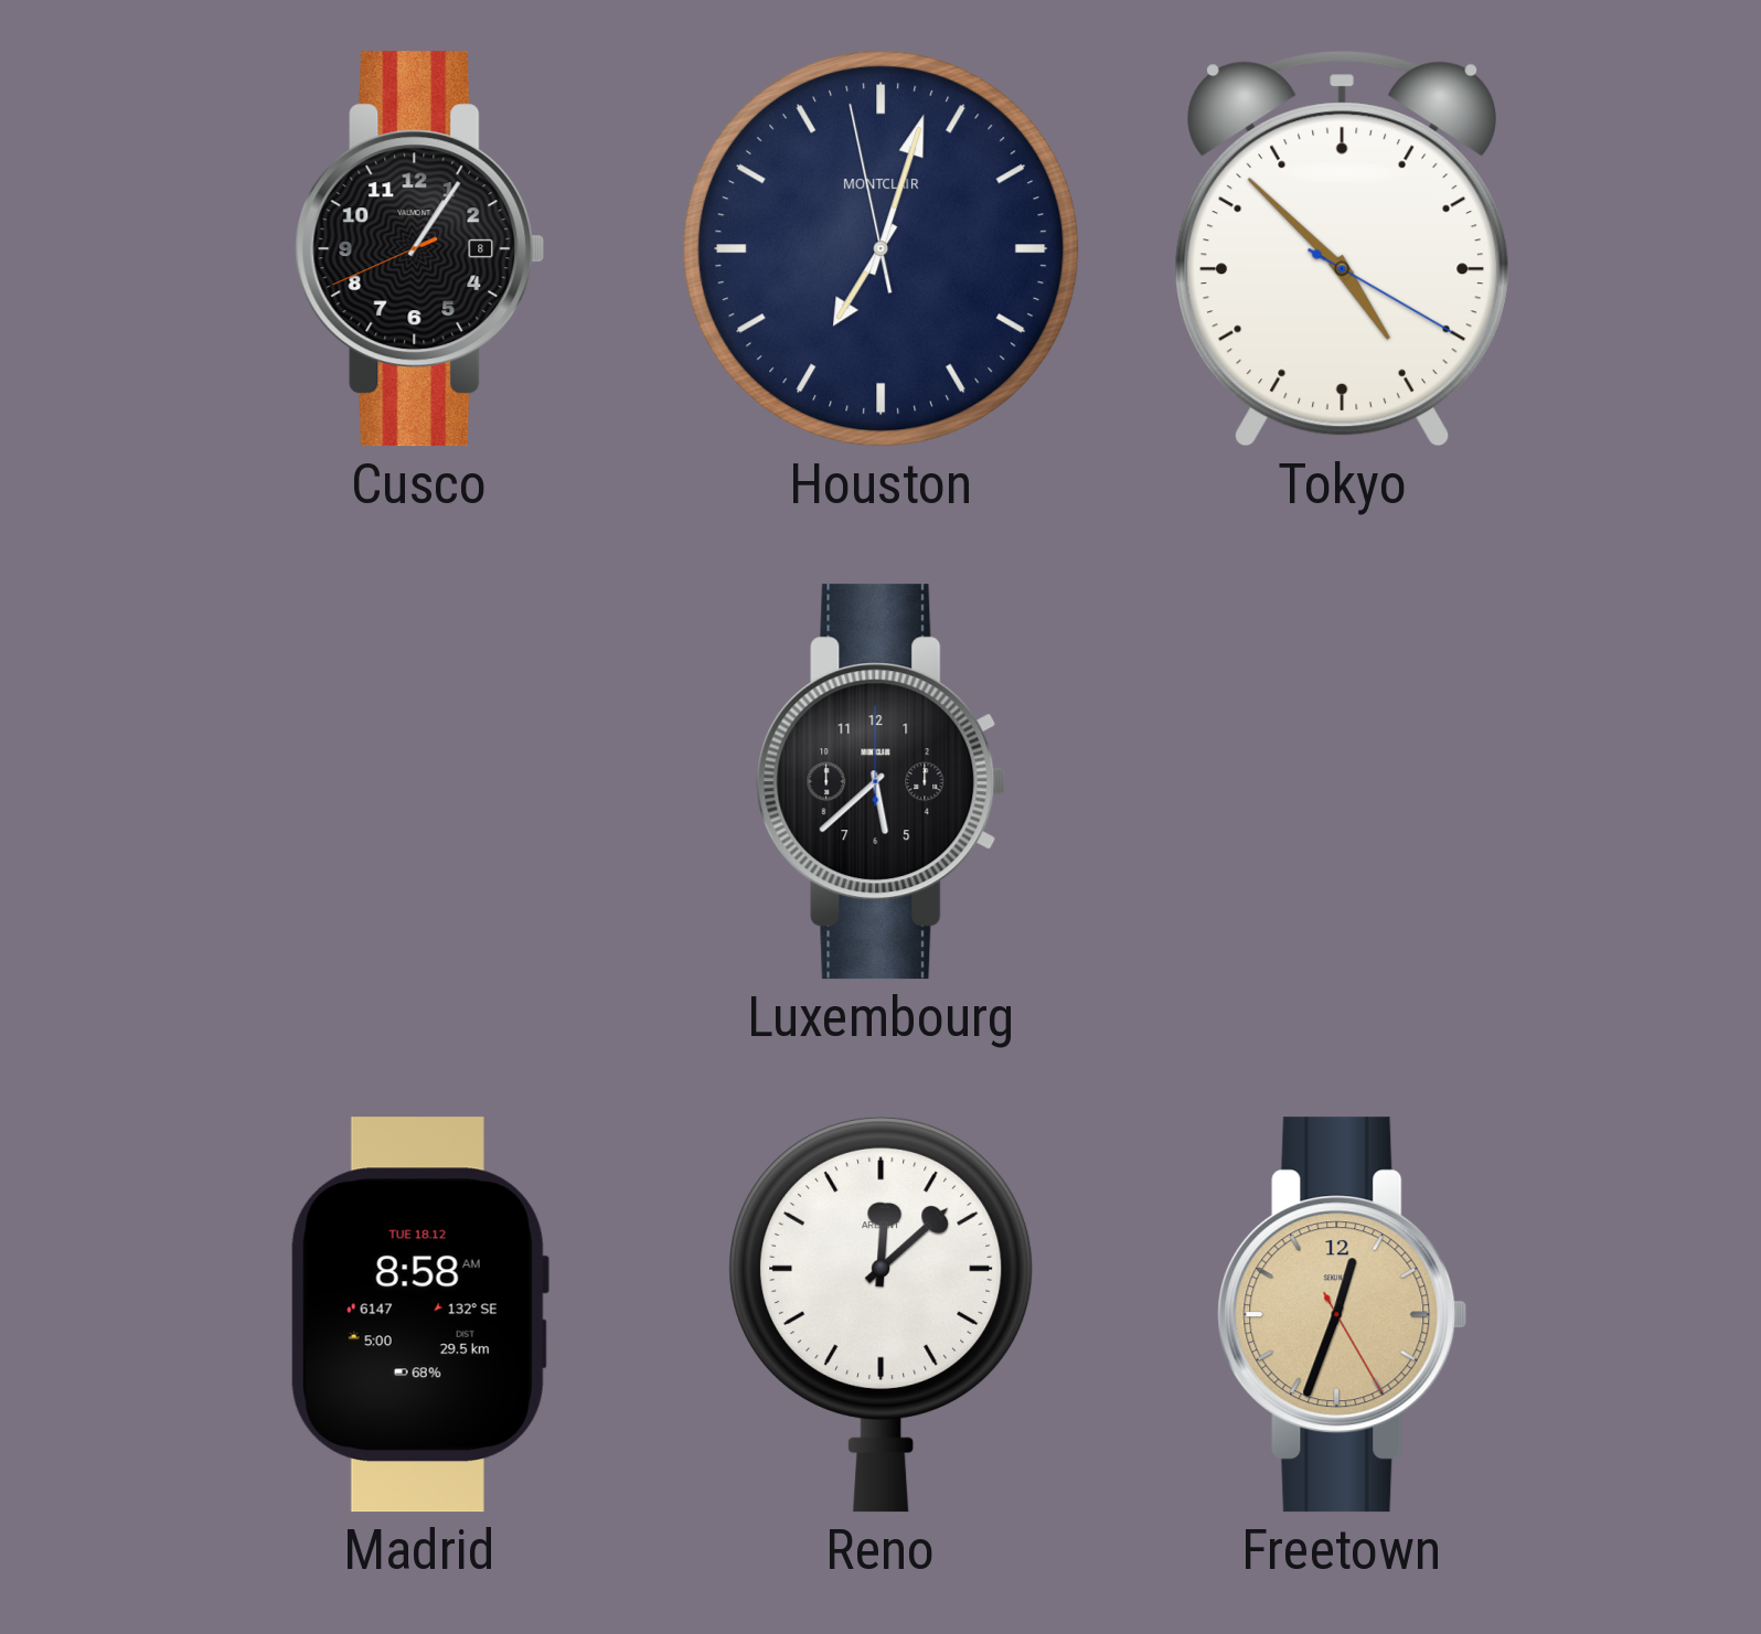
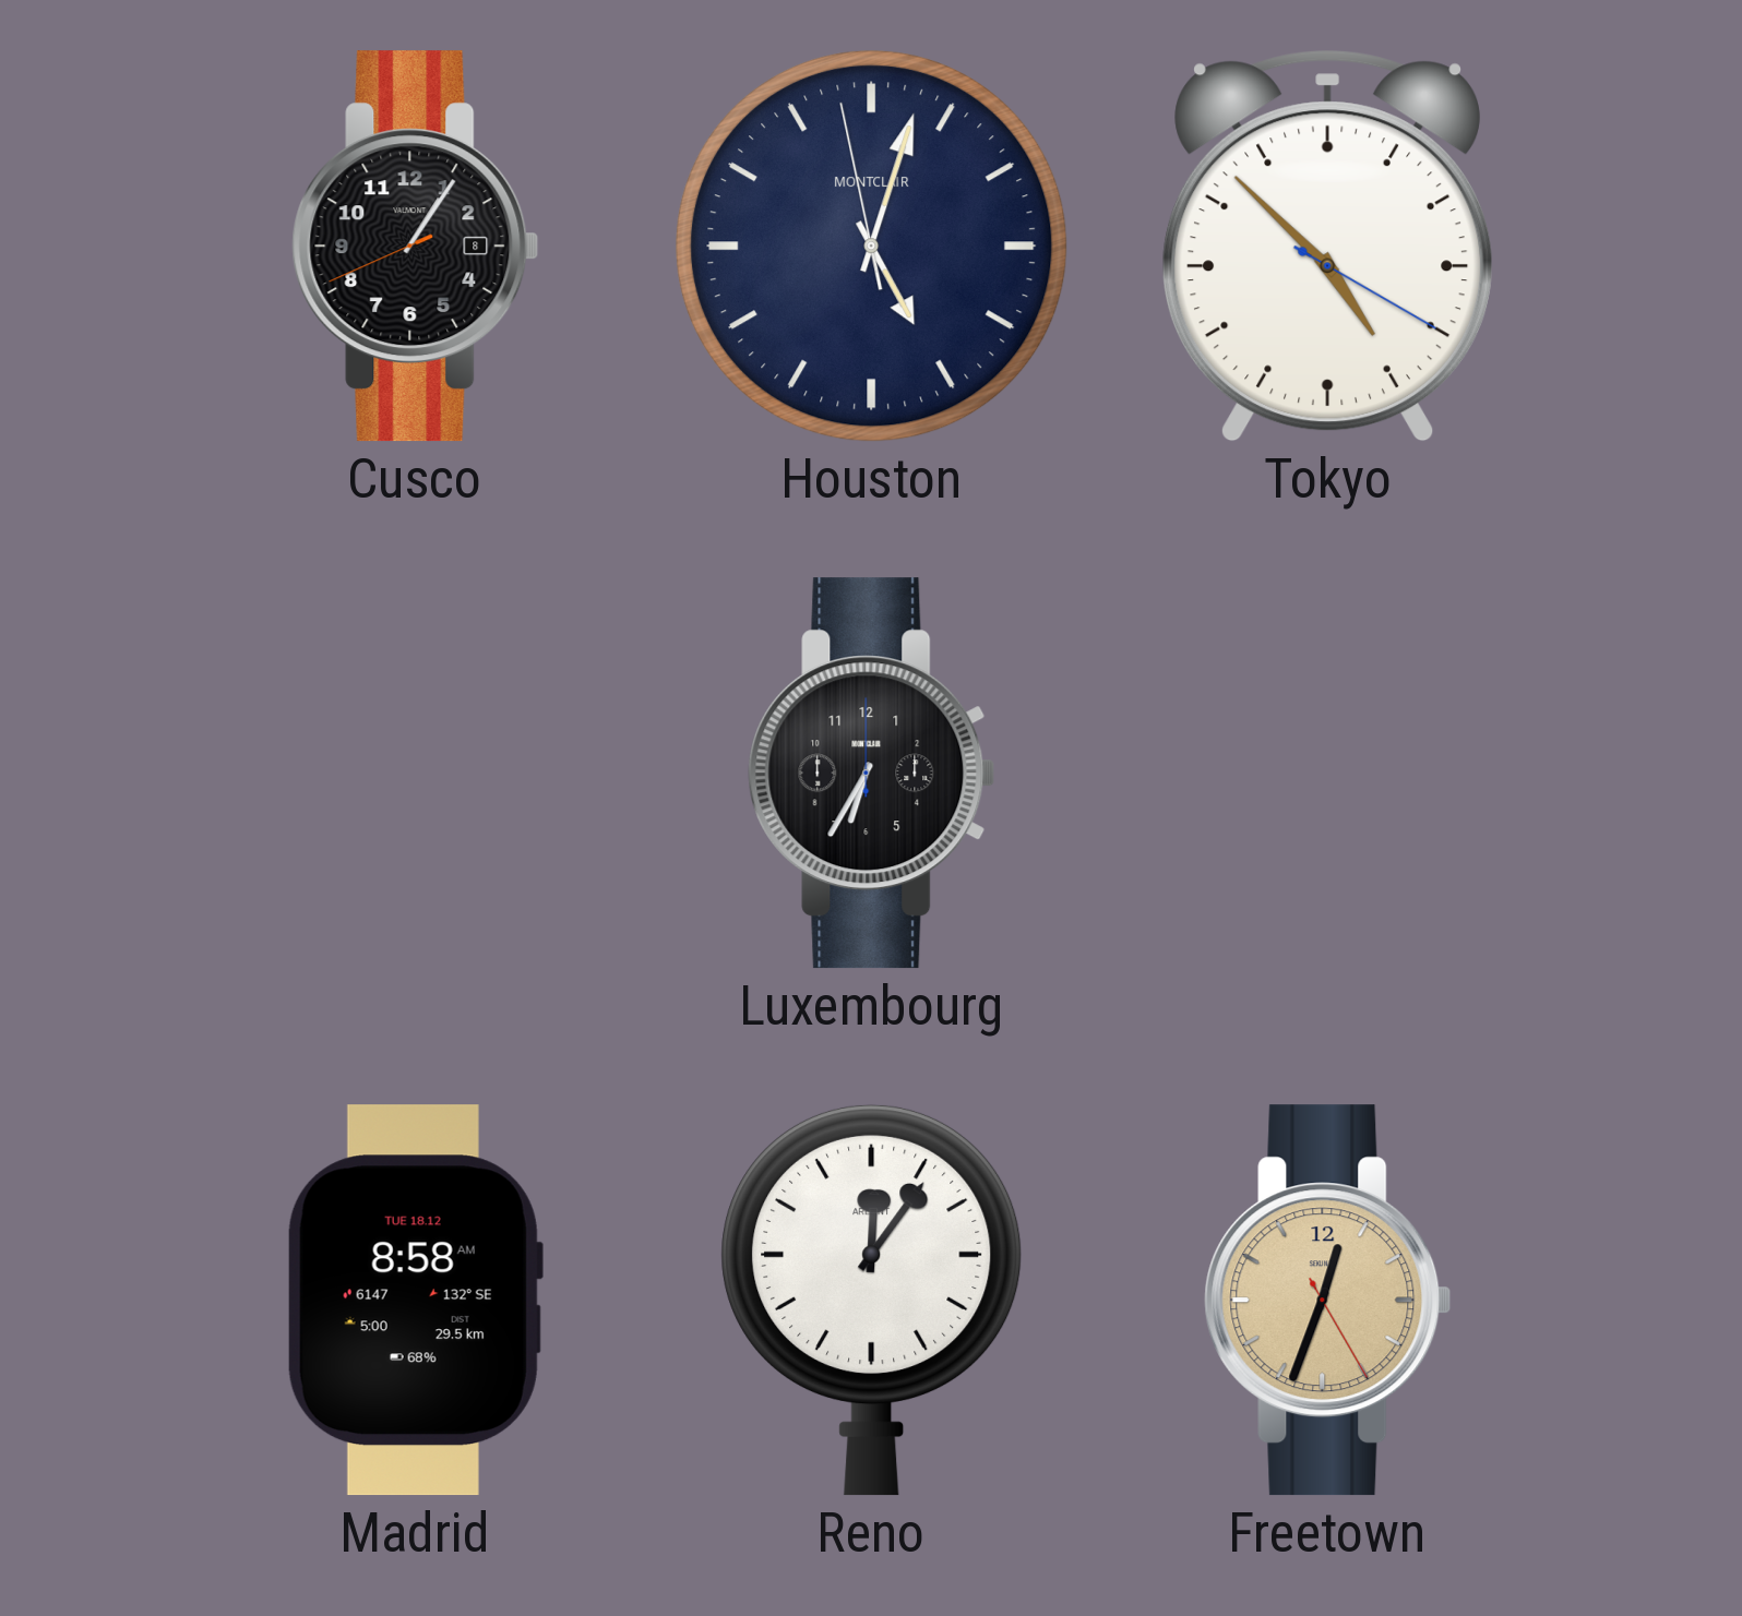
Houston: 7:02 -> 5:02 (872, 247)
Luxembourg: 5:38 -> 6:35 (872, 774)
Reno: 12:08 -> 12:06 (872, 1300)
